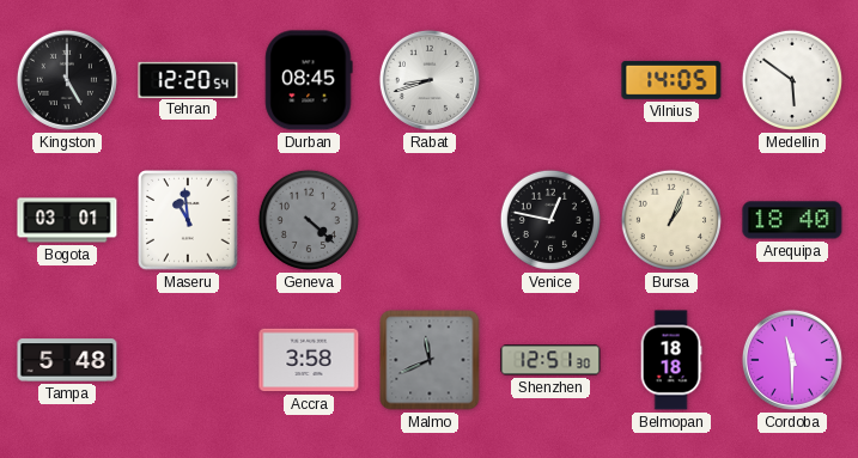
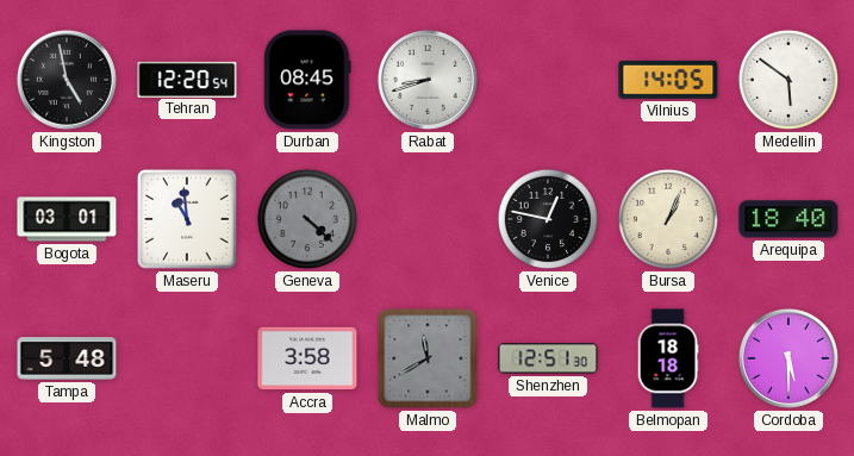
Kingston: 5:00 -> 4:58 (67, 80)
Malmo: 11:41 -> 11:40 (428, 358)
Cordoba: 11:30 -> 5:30 (788, 358)
